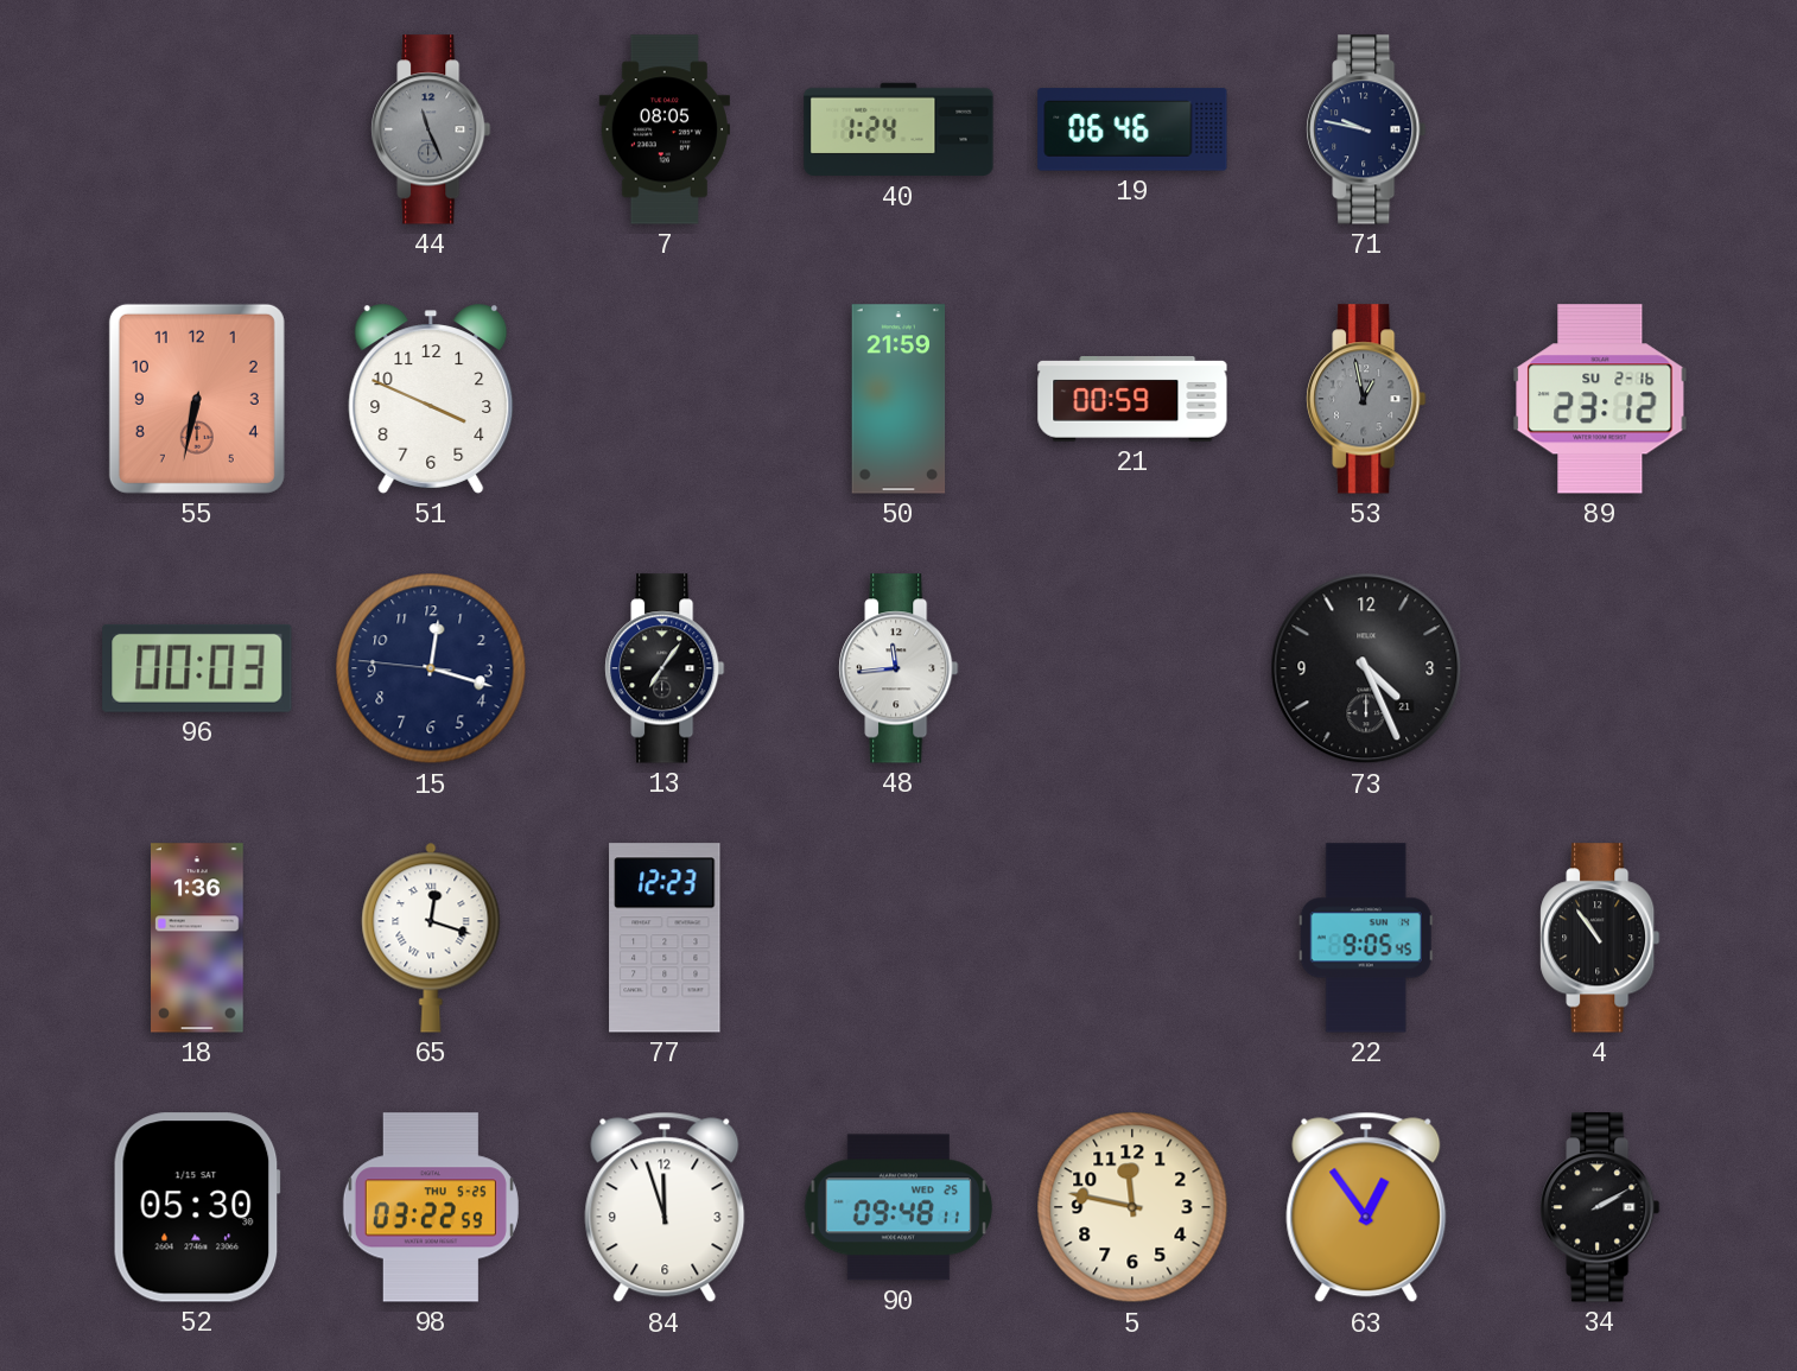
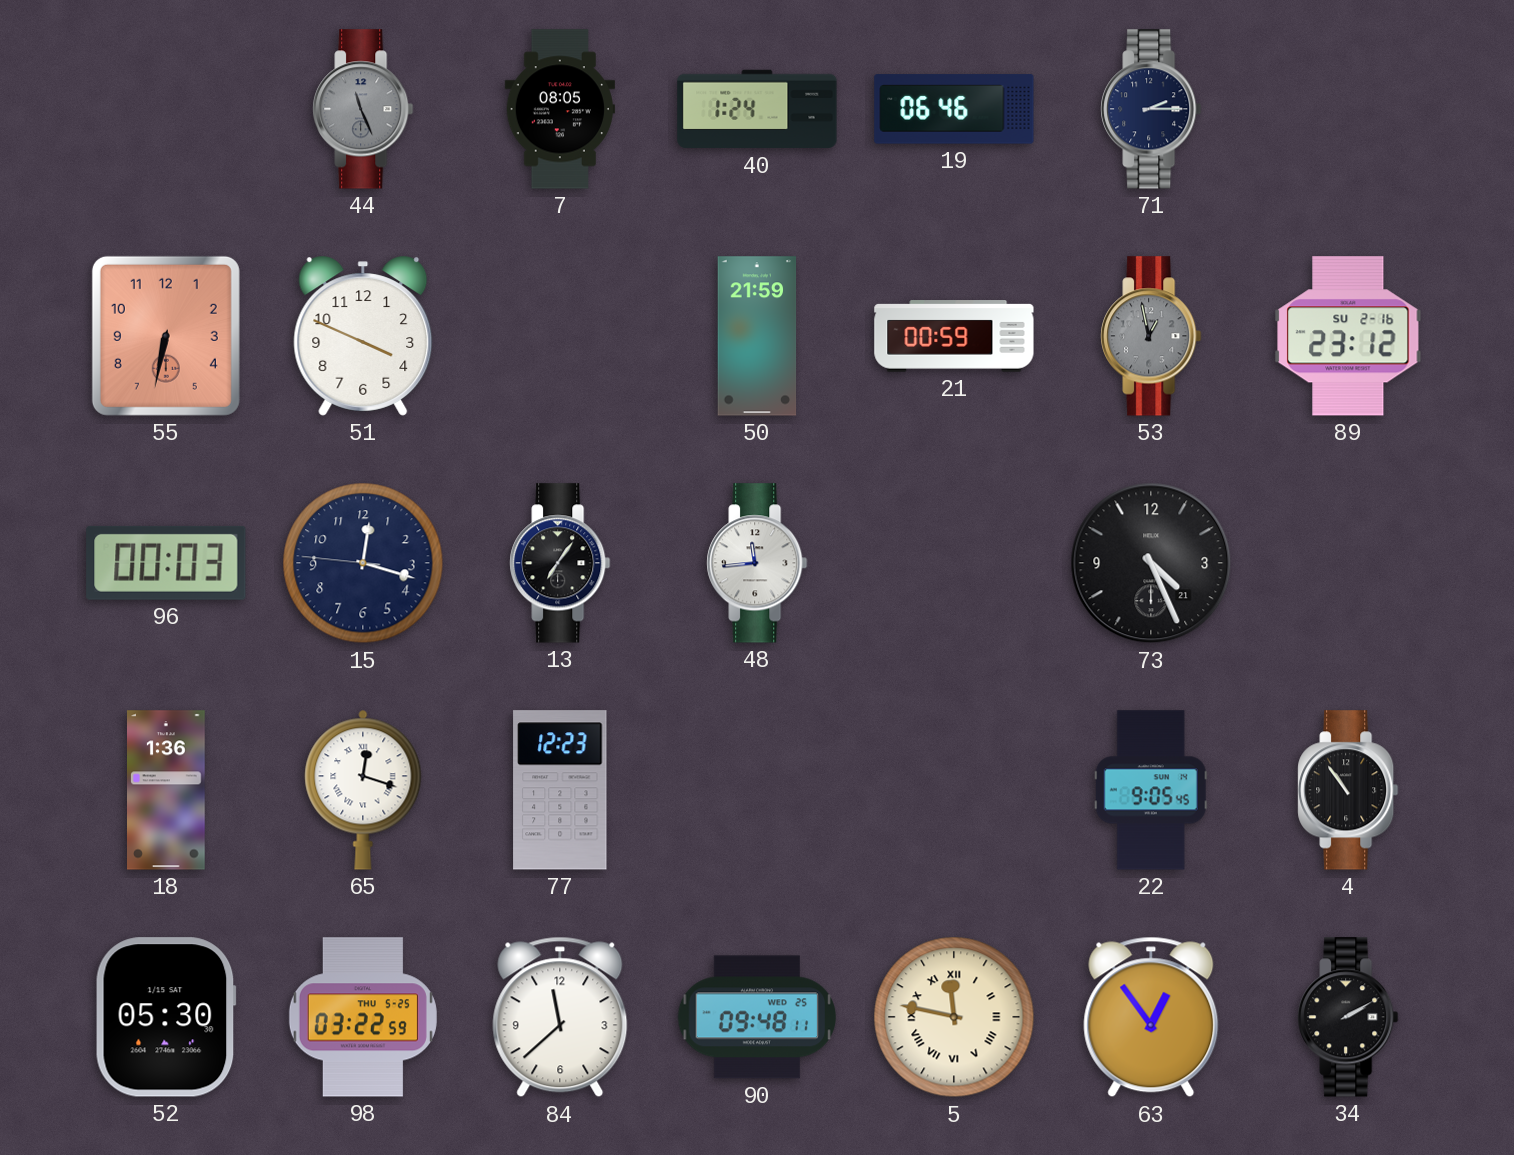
71: 9:47 -> 2:15 (1151, 109)
84: 11:57 -> 11:38 (560, 1017)
5 numerals: Arabic -> Roman (954, 1017)
